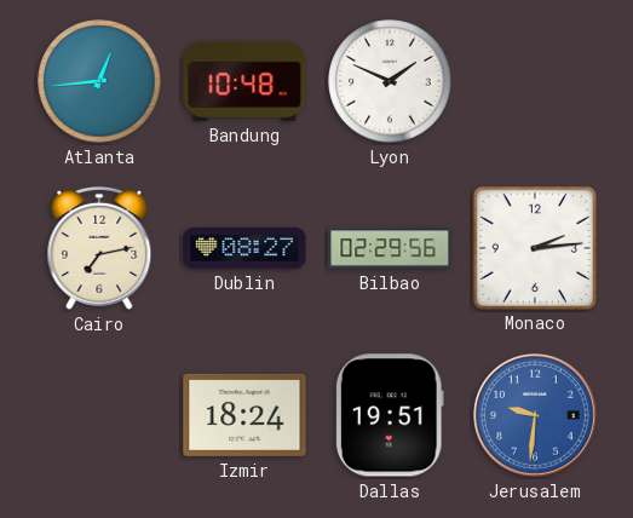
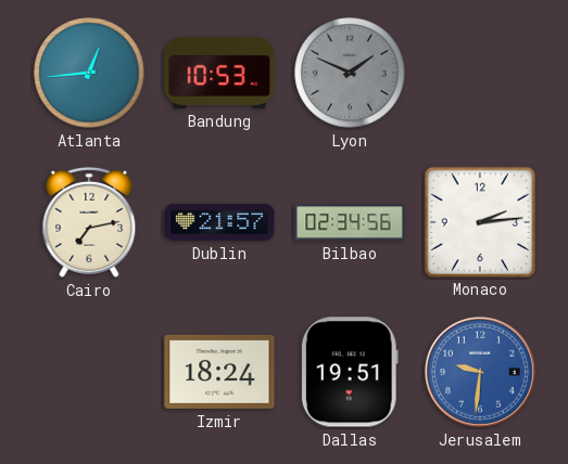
Bandung: 10:48 -> 10:53 (219, 73)
Lyon dial: white -> grey (350, 73)
Dublin: 08:27 -> 21:57 (219, 222)
Bilbao: 02:29 -> 02:34 (350, 222)
